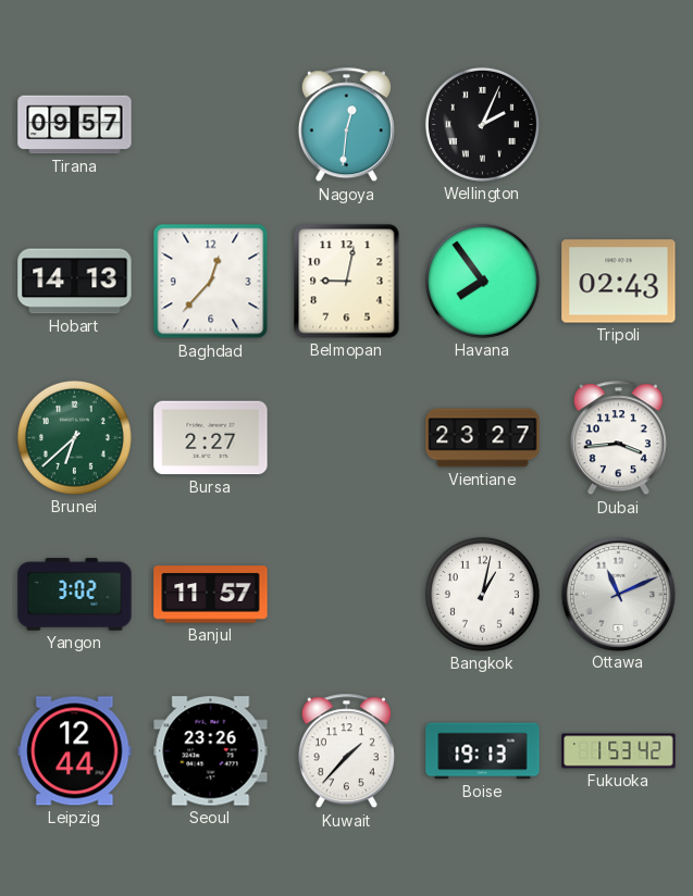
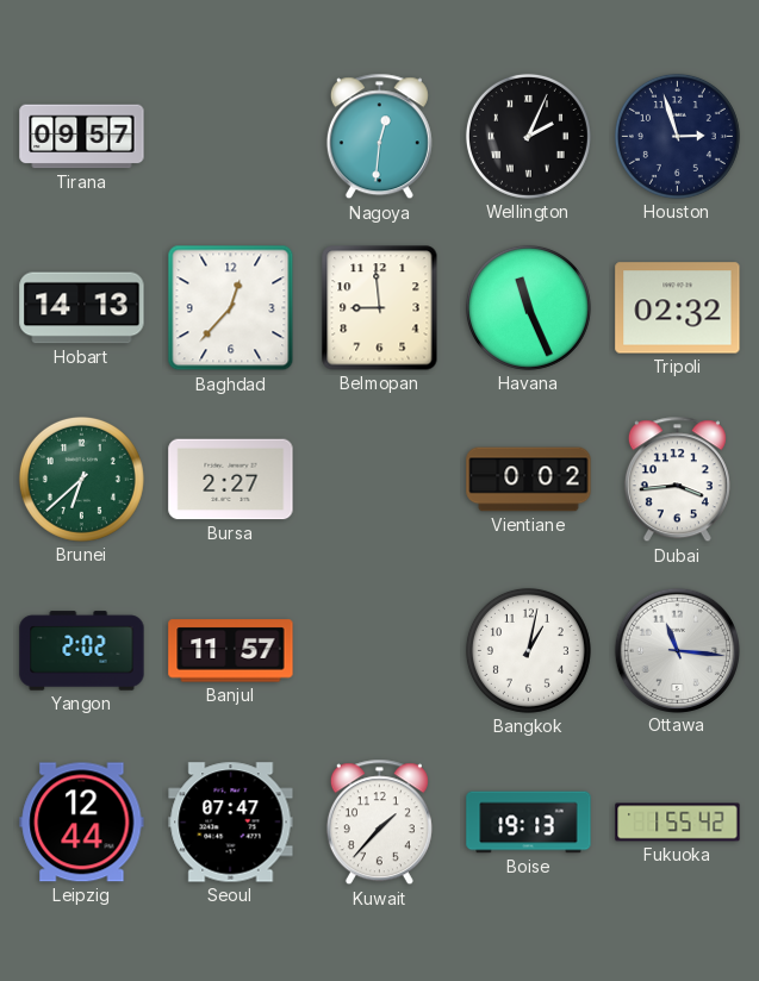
Houston: none -> 2:57 (677, 136)
Belmopan: 9:02 -> 8:59 (380, 308)
Havana: 7:54 -> 11:26 (528, 307)
Tripoli: 02:43 -> 02:32 (678, 308)
Vientiane: 23:27 -> 0:02 (529, 480)
Yangon: 3:02 -> 2:02 (82, 651)
Ottawa: 11:11 -> 11:16 (677, 650)
Seoul: 23:26 -> 07:47 (231, 823)
Fukuoka: 1:53 -> 1:55 (678, 823)
